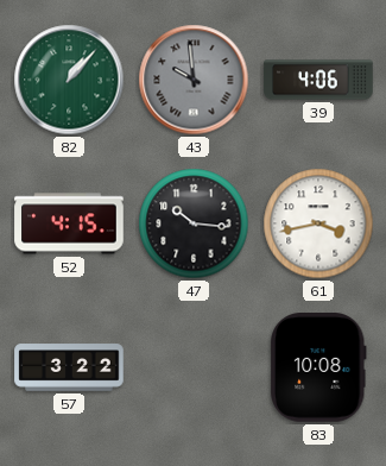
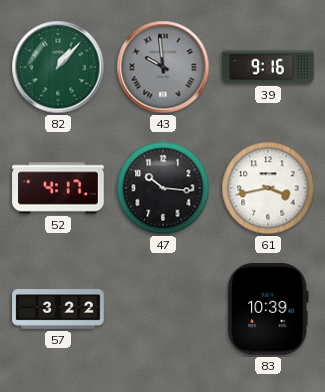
39: 4:06 -> 9:16 (268, 67)
52: 4:15 -> 4:17 (58, 188)
83: 10:08 -> 10:39 (268, 309)
